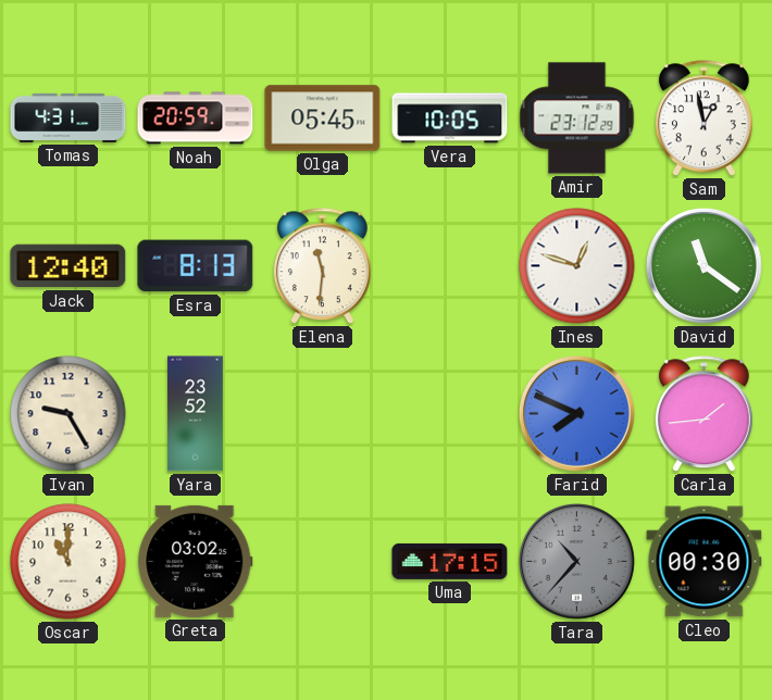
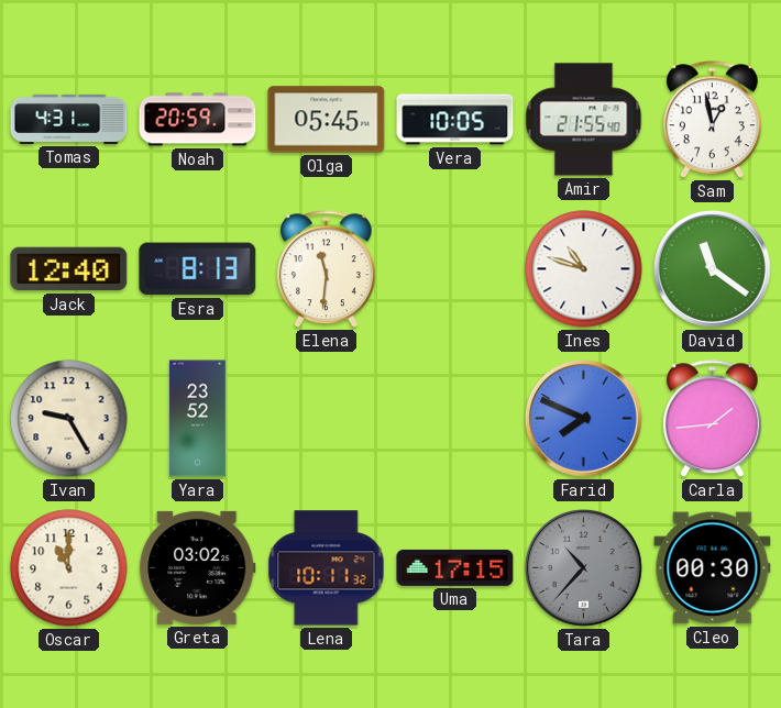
Amir: 23:12 -> 21:55 (584, 120)
Ines: 12:48 -> 10:48 (584, 269)
Lena: none -> 10:11 (327, 568)
